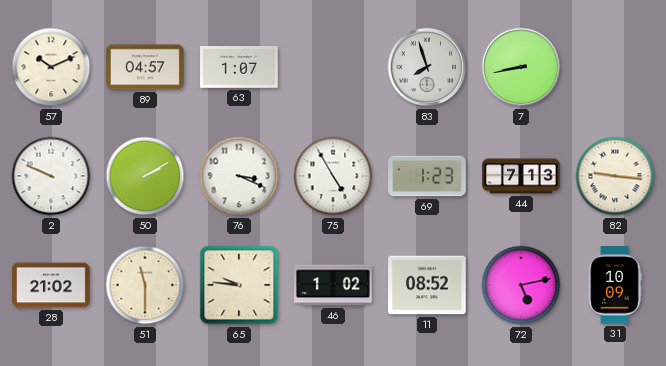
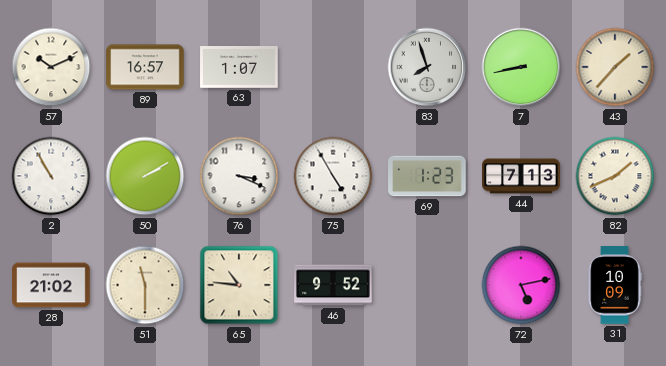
89: 04:57 -> 16:57 (145, 67)
43: none -> 1:37 (615, 67)
2: 9:49 -> 10:55 (51, 176)
82: 9:16 -> 1:41 (615, 176)
65: 9:46 -> 10:46 (239, 285)
46: 1:02 -> 9:52 (333, 285)
11: 08:52 -> none (427, 285)
